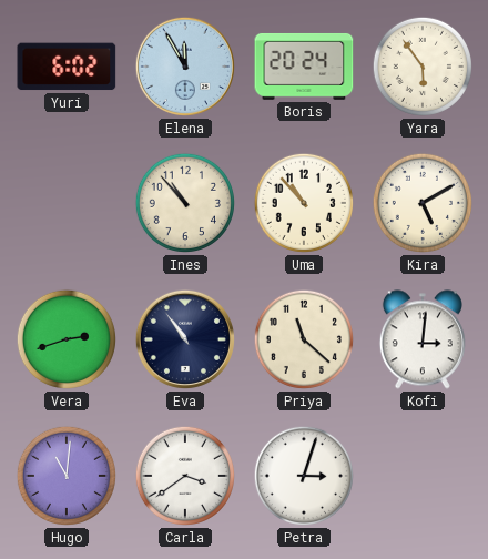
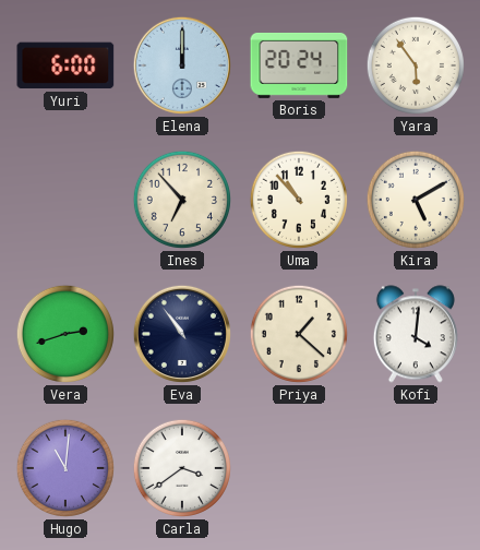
Yuri: 6:02 -> 6:00 (65, 65)
Elena: 11:55 -> 12:00 (182, 65)
Ines: 10:53 -> 6:53 (182, 200)
Priya: 11:22 -> 1:22 (299, 334)
Kofi: 3:01 -> 4:01 (416, 334)
Petra: 3:03 -> none (304, 476)
